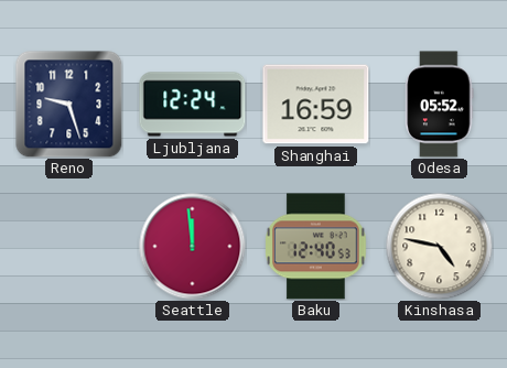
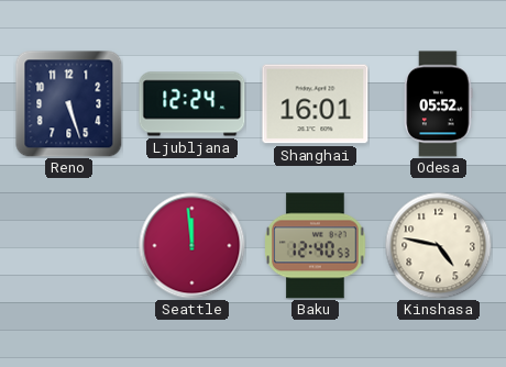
Reno: 9:27 -> 5:27 (69, 104)
Shanghai: 16:59 -> 16:01 (316, 104)
